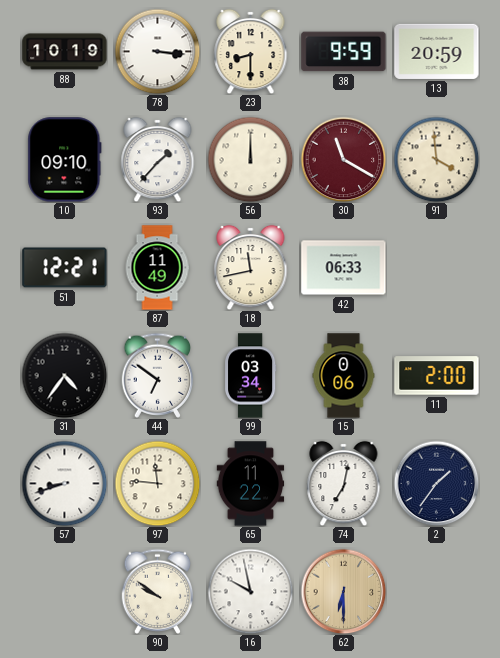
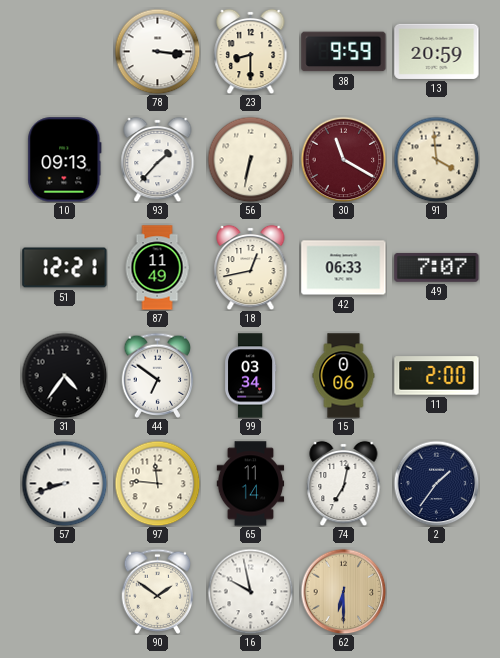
88: 10:19 -> none (65, 52)
10: 09:10 -> 09:13 (65, 160)
56: 12:00 -> 6:32 (250, 159)
18: 11:43 -> 12:43 (251, 267)
49: none -> 7:07 (437, 268)
65: 11:22 -> 11:14 (251, 484)
90: 9:51 -> 1:51 (158, 591)
